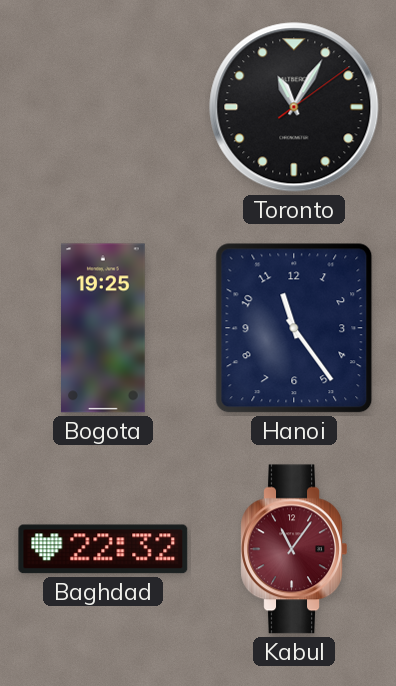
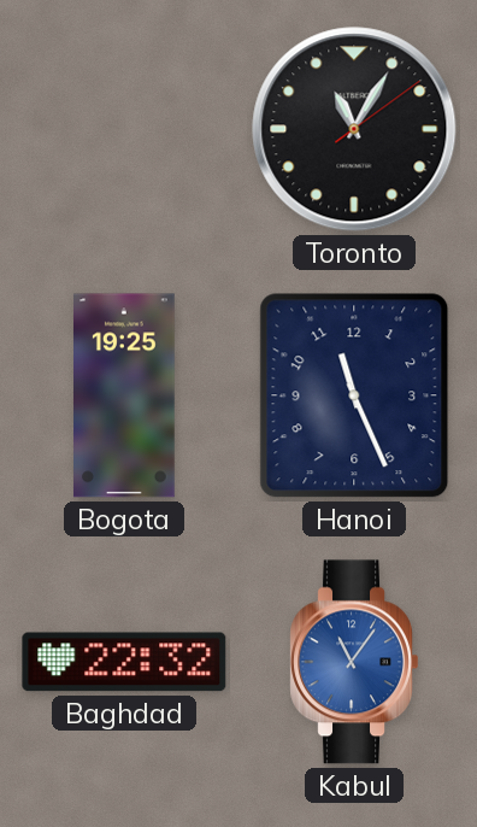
Hanoi: 11:24 -> 11:26 (354, 395)
Kabul dial: burgundy -> blue (354, 662)
